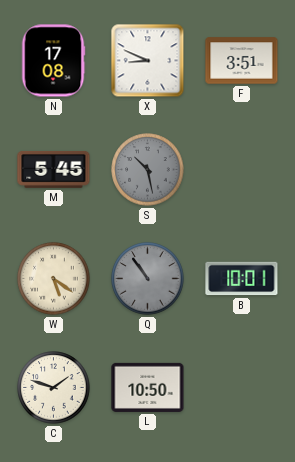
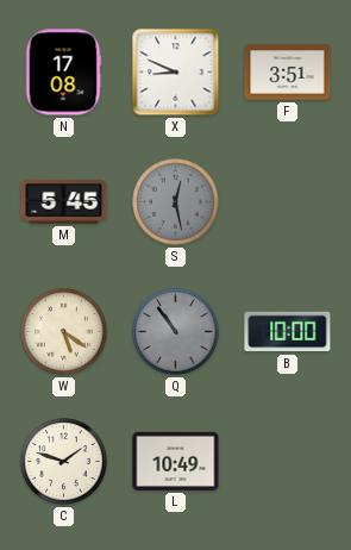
S: 10:28 -> 12:28 (176, 202)
B: 10:01 -> 10:00 (288, 332)
L: 10:50 -> 10:49 (176, 461)
